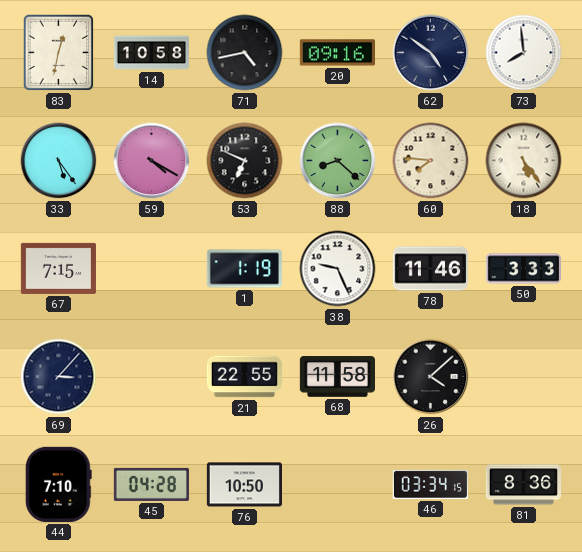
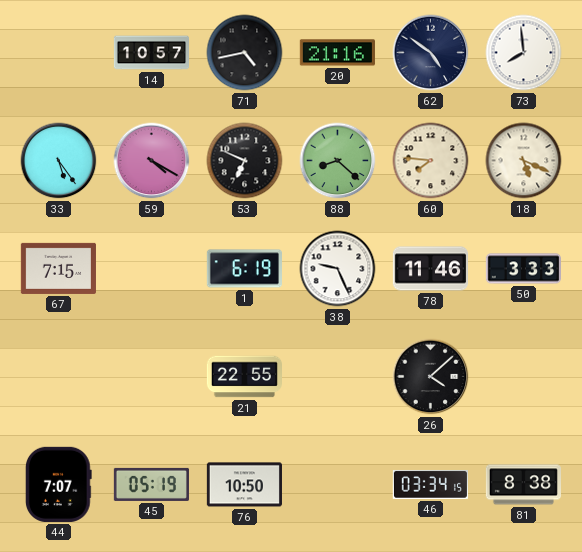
83: 12:32 -> none (59, 53)
14: 10:58 -> 10:57 (151, 53)
20: 09:16 -> 21:16 (337, 53)
18: 5:24 -> 5:19 (524, 161)
1: 1:19 -> 6:19 (244, 269)
69: 3:07 -> none (59, 377)
68: 11:58 -> none (337, 377)
44: 7:10 -> 7:07 (59, 484)
45: 04:28 -> 05:19 (151, 484)
81: 8:36 -> 8:38 (523, 485)
